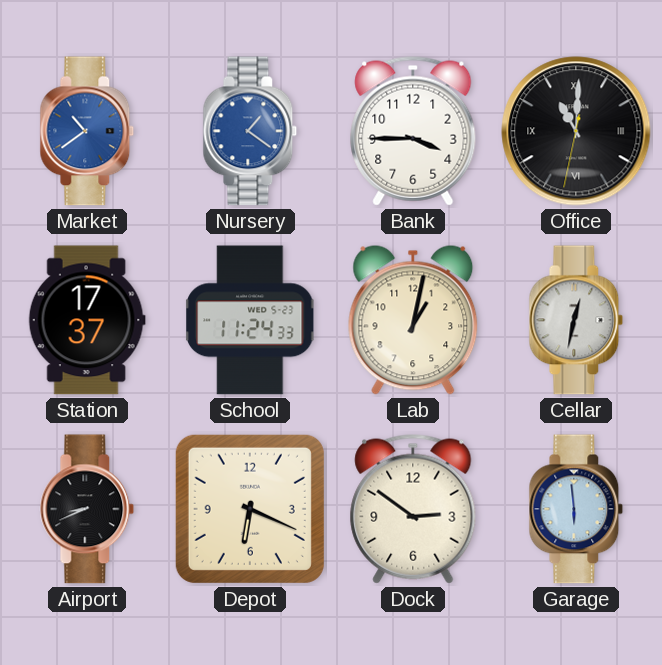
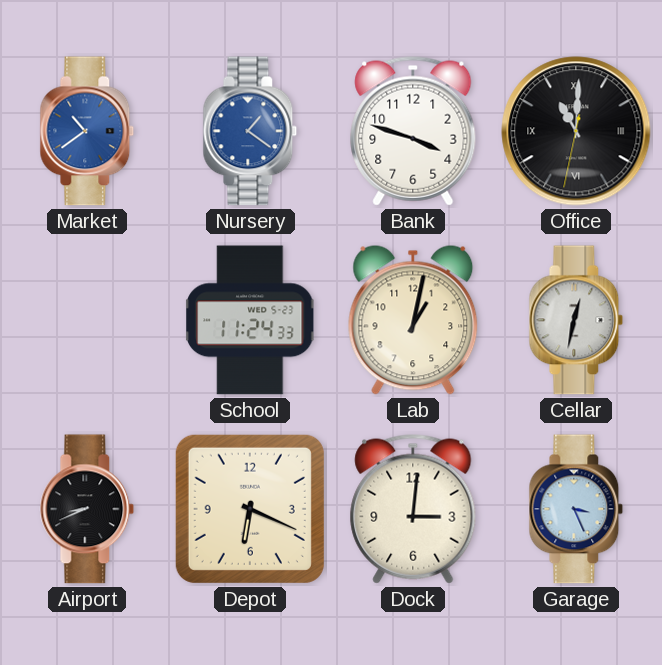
Bank: 3:45 -> 3:48 (413, 131)
Station: 17:37 -> none (87, 320)
Dock: 2:51 -> 3:01 (413, 509)
Garage: 5:59 -> 3:26 (576, 509)
